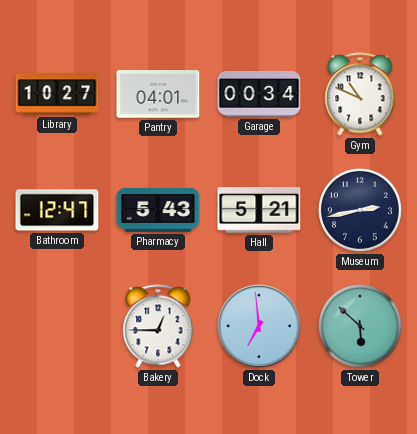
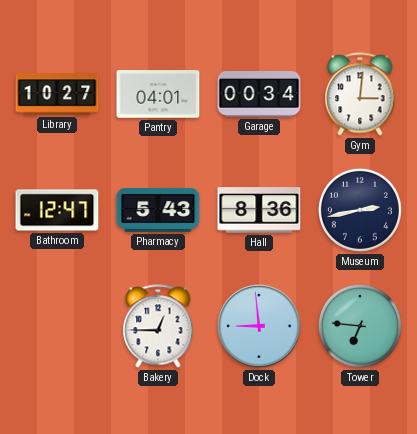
Gym: 10:49 -> 3:01 (360, 94)
Hall: 5:21 -> 8:36 (259, 210)
Dock: 6:59 -> 8:59 (260, 327)
Tower: 5:52 -> 6:46 (360, 326)
